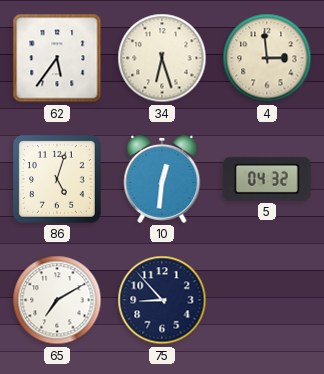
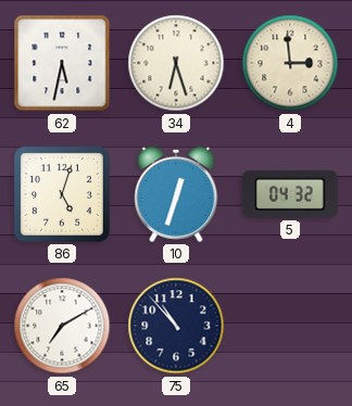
62: 5:36 -> 5:32 (62, 63)
10: 12:31 -> 12:33 (176, 194)
75: 8:53 -> 10:53 (176, 326)
